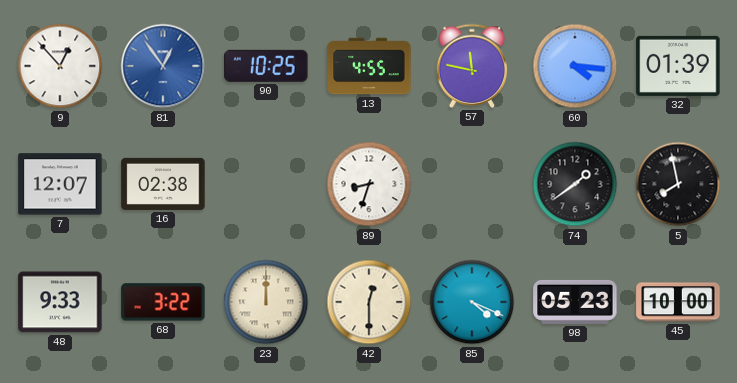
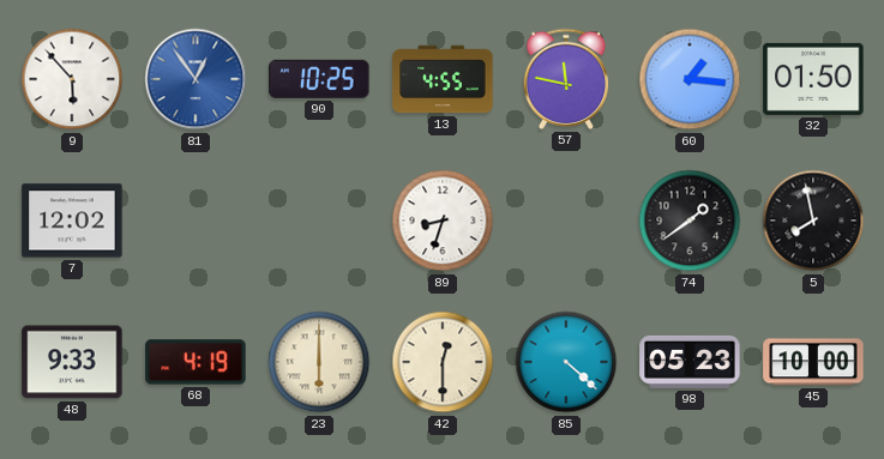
9: 12:53 -> 5:53 (72, 79)
60: 4:16 -> 1:16 (690, 79)
32: 01:39 -> 01:50 (813, 79)
7: 12:07 -> 12:02 (72, 221)
16: 02:38 -> none (163, 184)
68: 3:22 -> 4:19 (196, 362)
23: 12:00 -> 6:00 (319, 362)
85: 4:19 -> 4:22 (566, 362)
